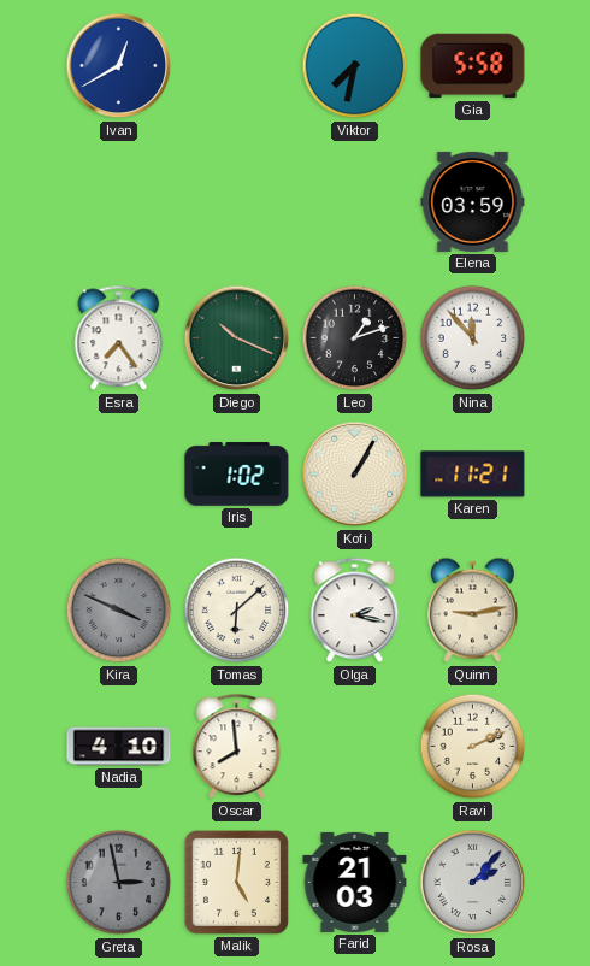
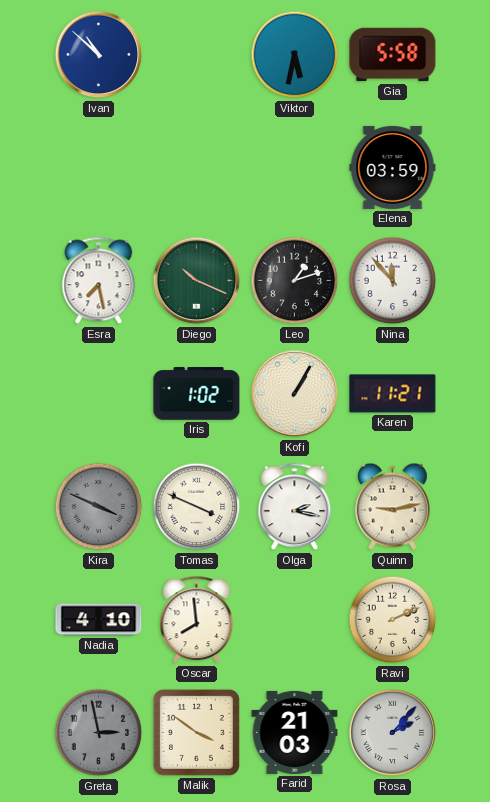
Ivan: 12:40 -> 10:52 (99, 55)
Viktor: 7:32 -> 5:32 (295, 55)
Esra: 7:24 -> 7:28 (99, 281)
Tomas: 6:08 -> 3:49 (197, 507)
Malik: 5:01 -> 3:51 (196, 732)
